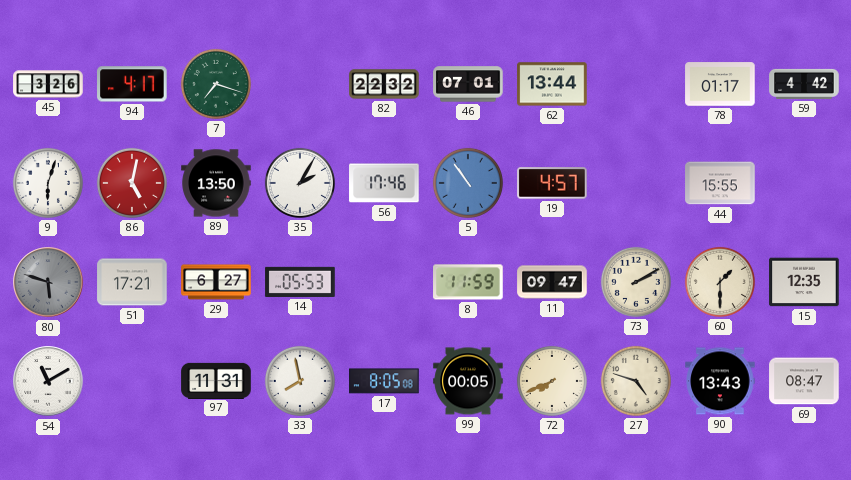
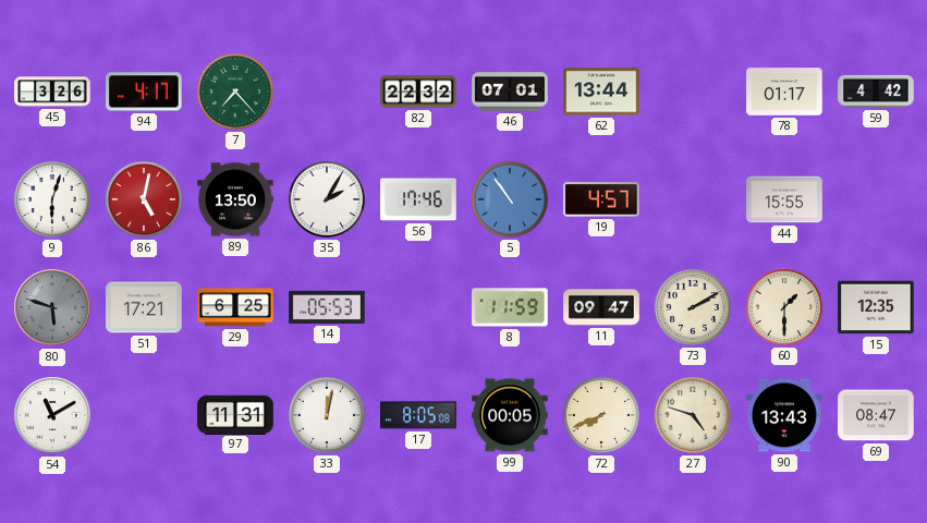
7: 7:18 -> 7:23 (235, 92)
29: 6:27 -> 6:25 (235, 307)
33: 7:58 -> 12:02 (327, 415)
